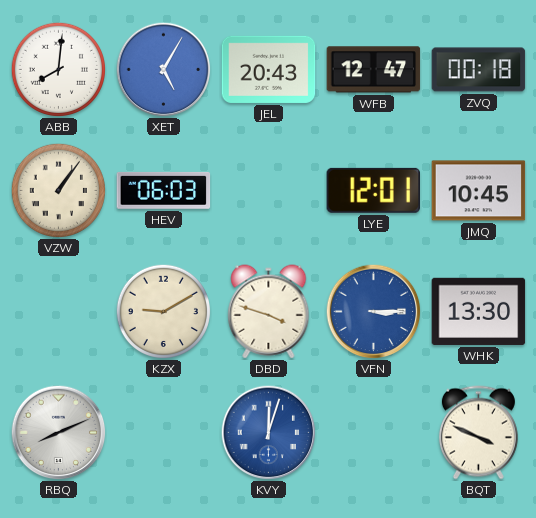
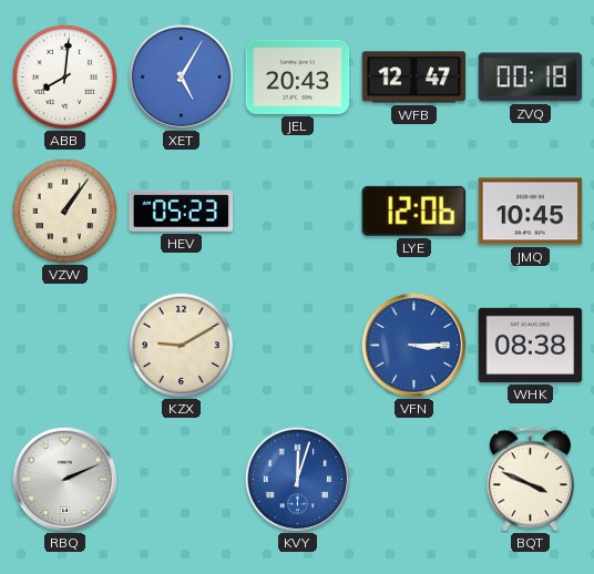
HEV: 06:03 -> 05:23 (182, 211)
LYE: 12:01 -> 12:06 (413, 211)
DBD: 3:48 -> none (269, 312)
WHK: 13:30 -> 08:38 (531, 345)
RBQ: 8:11 -> 2:11 (64, 479)
